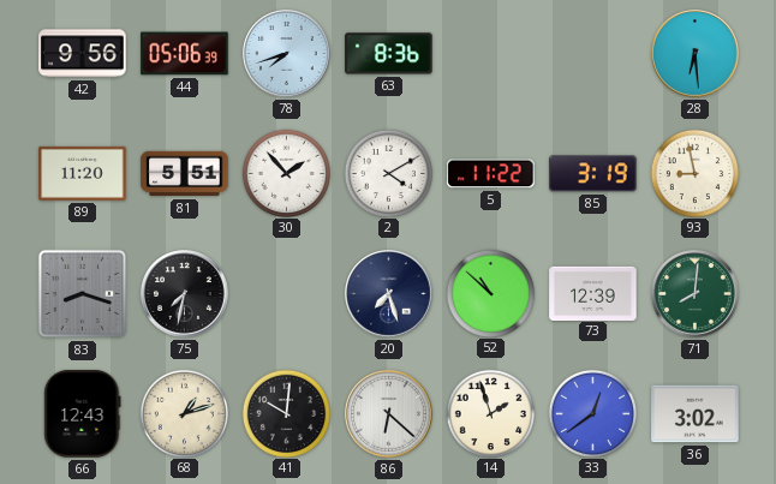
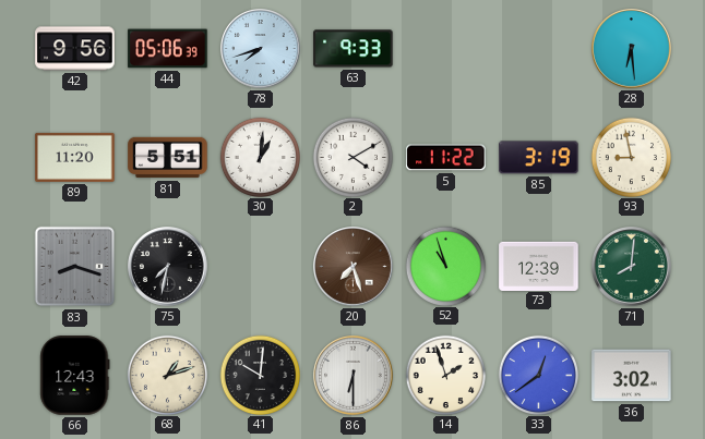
63: 8:36 -> 9:33 (354, 49)
30: 1:53 -> 1:01 (260, 157)
20 dial: navy -> brown (354, 267)
52: 10:52 -> 10:57 (445, 266)
86: 6:22 -> 6:30 (354, 376)
